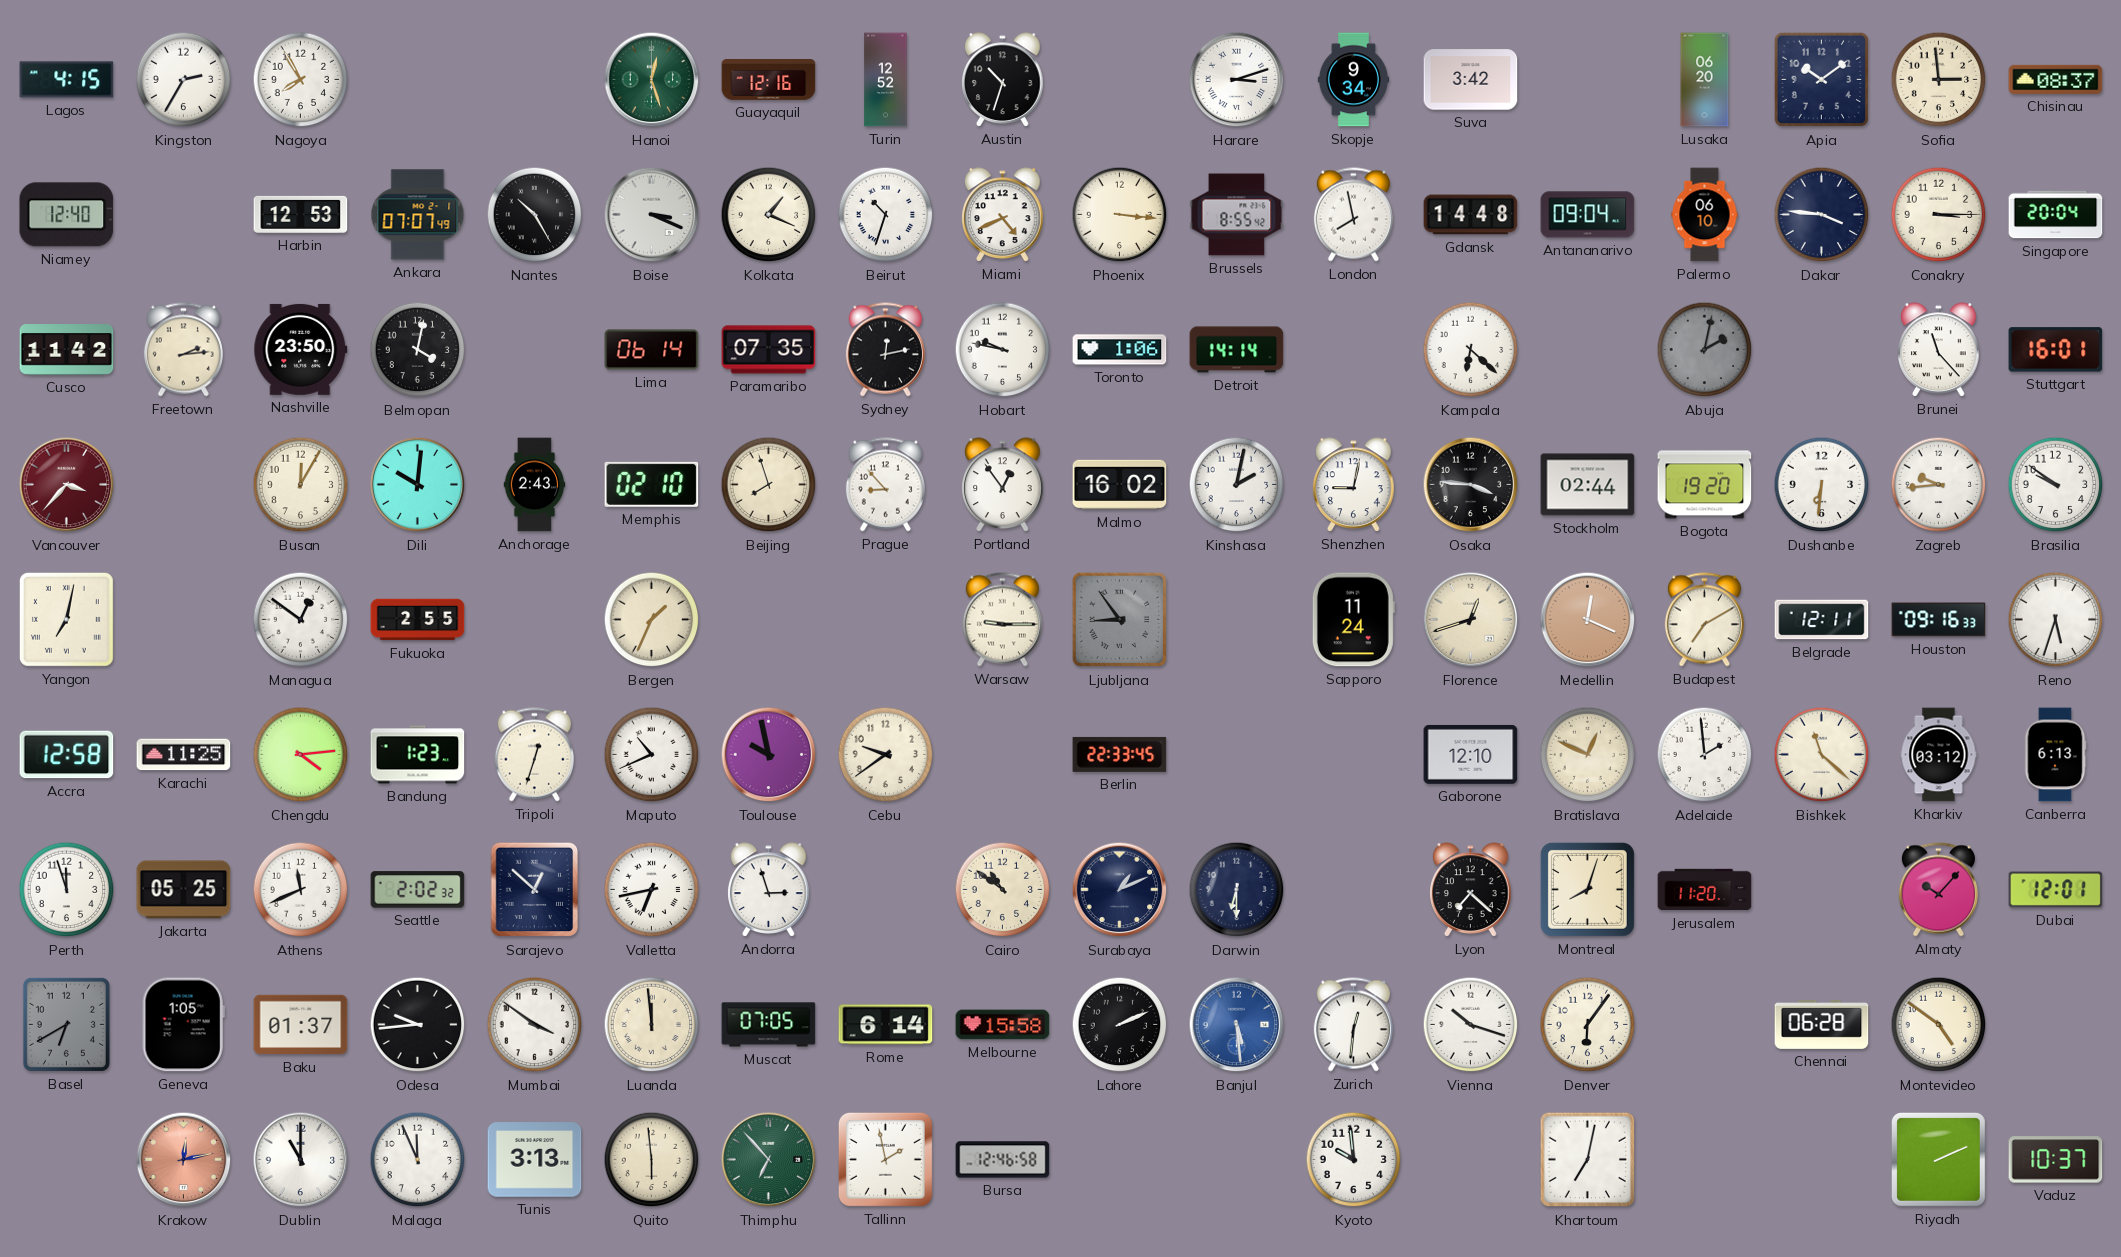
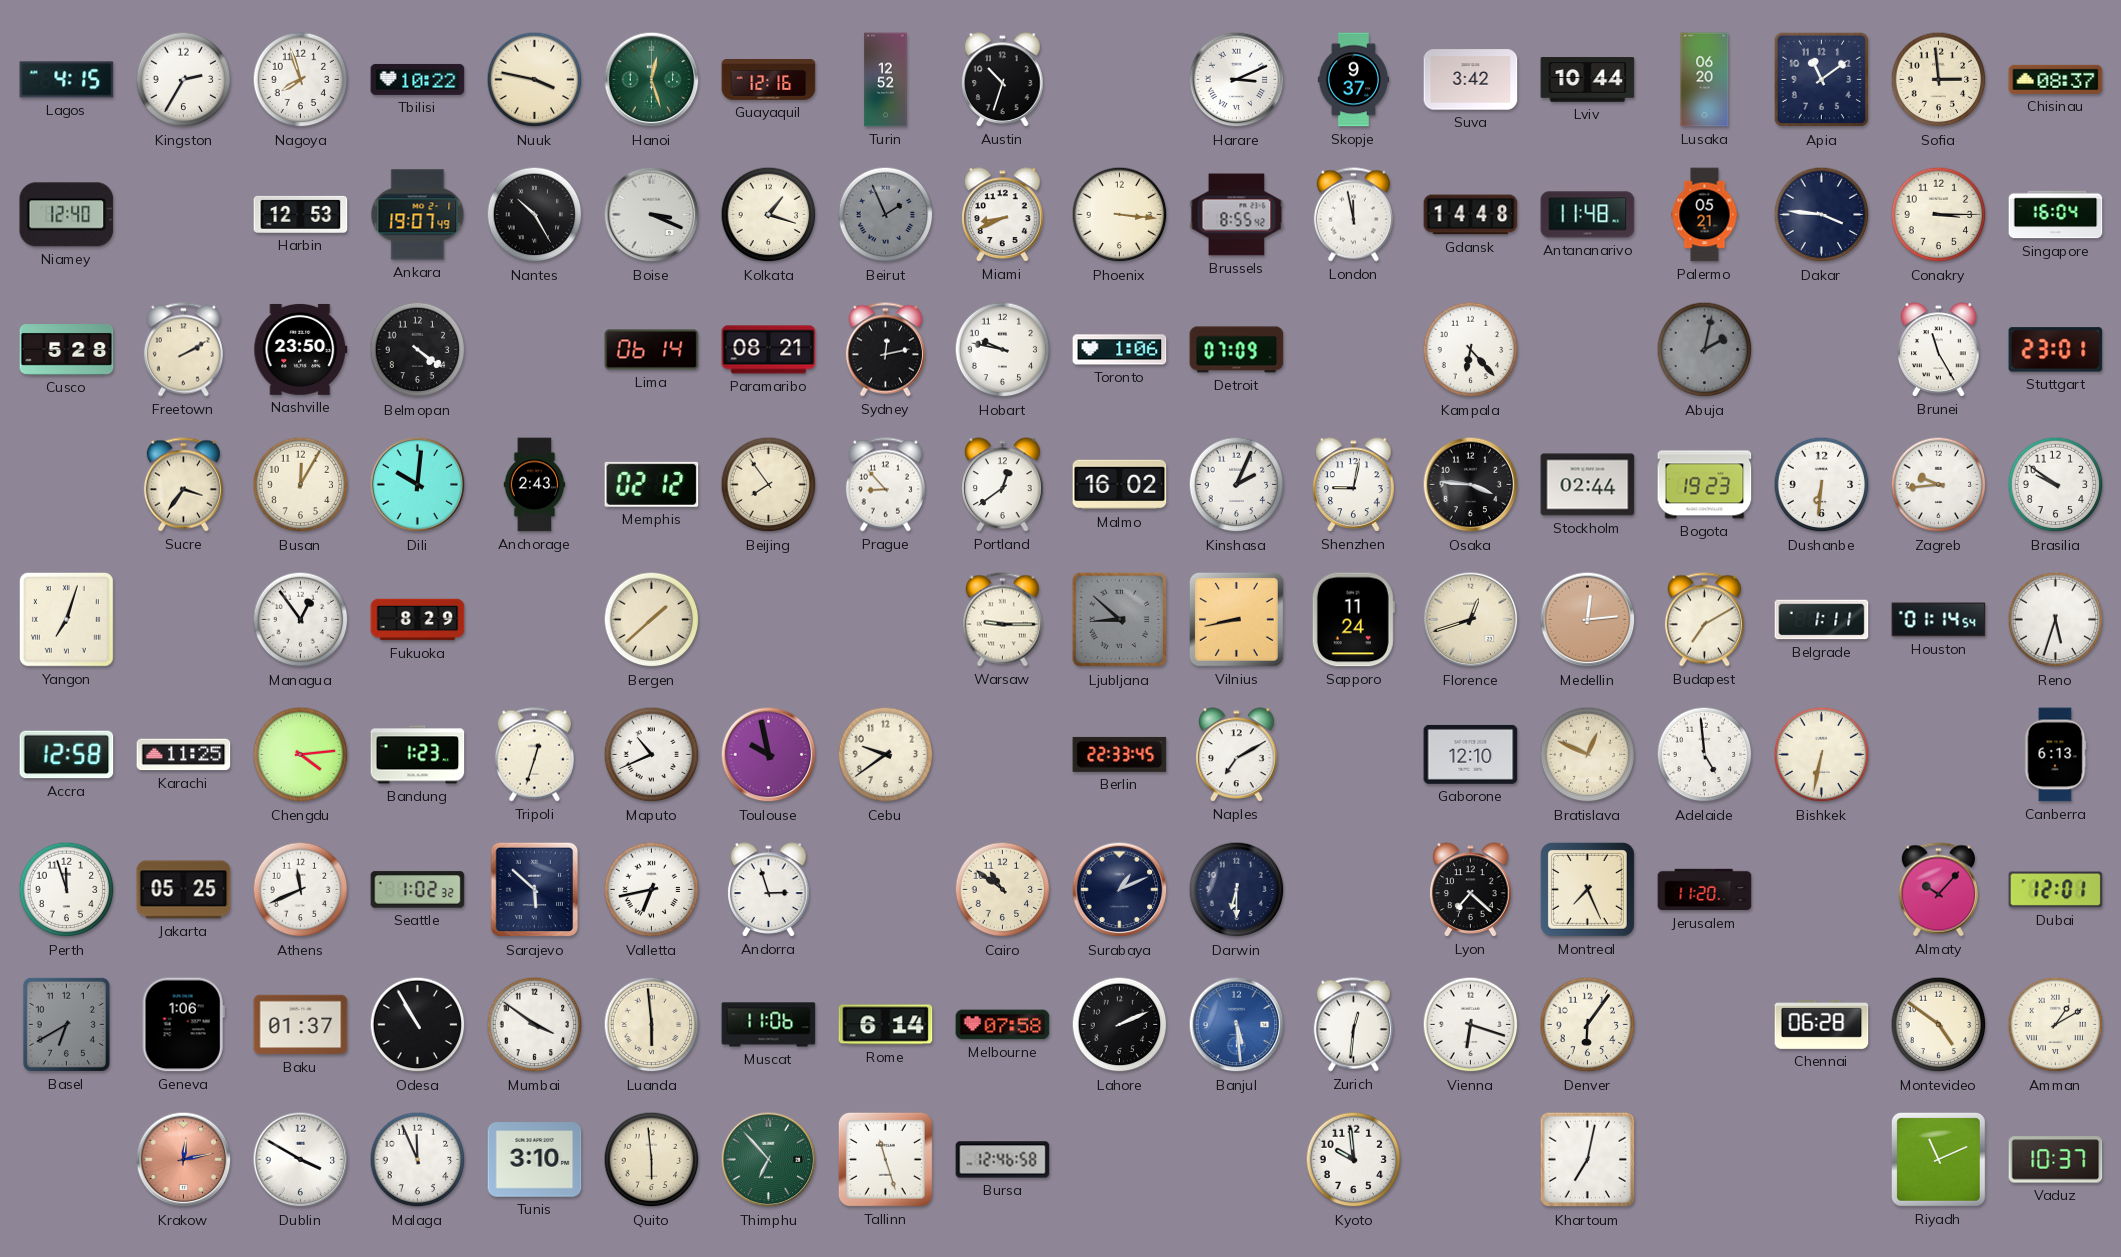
Nagoya: 7:55 -> 7:57 (301, 80)
Tbilisi: none -> 10:22 (418, 79)
Nuuk: none -> 3:47 (535, 80)
Harare: 3:12 -> 3:11 (1237, 80)
Skopje: 9:34 -> 9:37 (1353, 80)
Lviv: none -> 10:44 (1588, 80)
Apia: 10:09 -> 11:09 (1822, 80)
Ankara: 07:07 -> 19:07 (418, 215)
Kolkata: 1:19 -> 1:18 (769, 215)
Beirut: 10:33 -> 1:56 (886, 215)
Beirut dial: white -> grey (886, 215)
Miami: 4:41 -> 8:41 (1003, 215)
London: 7:58 -> 11:58 (1353, 215)
Antananarivo: 09:04 -> 11:48 (1588, 215)
Palermo: 06:10 -> 05:21 (1705, 215)
Singapore: 20:04 -> 16:04 (2056, 215)
Cusco: 11:42 -> 5:28 (67, 350)
Freetown: 2:14 -> 2:10 (183, 350)
Belmopan: 4:02 -> 4:21 (418, 350)
Paramaribo: 07:35 -> 08:21 (769, 350)
Detroit: 14:14 -> 07:09 (1237, 350)
Kampala: 6:22 -> 6:23 (1471, 350)
Brunei: 11:23 -> 11:25 (1939, 350)
Stuttgart: 16:01 -> 23:01 (2056, 350)
Vancouver: 3:37 -> none (67, 485)
Sucre: none -> 3:36 (183, 485)
Memphis: 02:10 -> 02:12 (652, 484)
Beijing: 7:57 -> 7:54 (769, 485)
Portland: 12:54 -> 12:39 (1003, 485)
Kinshasa: 2:02 -> 2:04 (1237, 485)
Bogota: 19:20 -> 19:23 (1705, 485)
Yangon: 7:02 -> 7:03 (66, 619)
Managua: 12:51 -> 12:54 (301, 620)
Fukuoka: 2:55 -> 8:29 (418, 620)
Bergen: 1:34 -> 1:38 (652, 620)
Ljubljana: 8:54 -> 8:52 (1120, 620)
Vilnius: none -> 8:43 (1237, 620)
Medellin: 12:19 -> 12:14 (1588, 620)
Belgrade: 12:11 -> 1:11 (1822, 620)
Houston: 09:16 -> 01:14 (1939, 620)
Naples: none -> 7:10 (1237, 755)
Adelaide: 1:59 -> 4:59 (1705, 755)
Bishkek: 11:22 -> 6:32 (1822, 755)
Kharkiv: 03:12 -> none (1939, 755)
Seattle: 2:02 -> 1:02 (418, 890)
Sarajevo: 12:52 -> 5:52 (535, 890)
Montreal: 8:03 -> 7:26 (1587, 889)
Geneva: 1:05 -> 1:06 (183, 1025)
Odesa: 9:44 -> 10:55 (418, 1025)
Luanda: 11:59 -> 5:59 (652, 1025)
Muscat: 07:05 -> 11:06 (769, 1025)
Melbourne: 15:58 -> 07:58 (1003, 1025)
Vienna: 10:18 -> 6:18 (1471, 1025)
Amman: none -> 1:10 (2056, 1025)
Dublin: 11:00 -> 3:50 (301, 1160)
Tunis: 3:13 -> 3:10 (535, 1160)
Tallinn: 1:58 -> 11:27 (885, 1159)
Riyadh: 2:11 -> 11:11 (1939, 1160)
